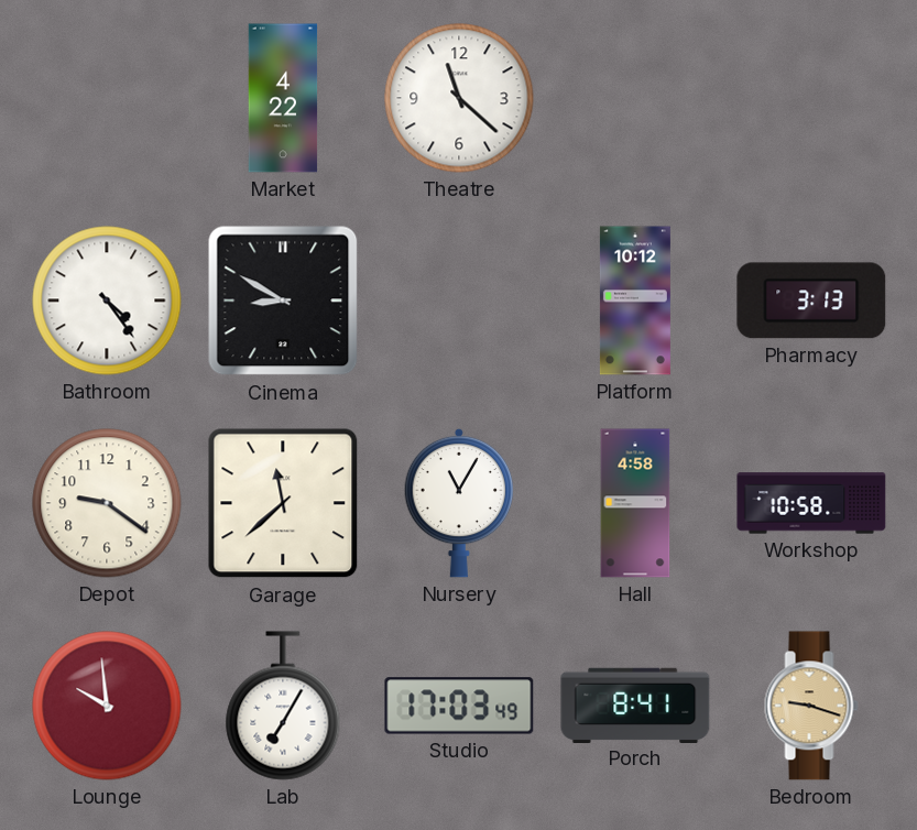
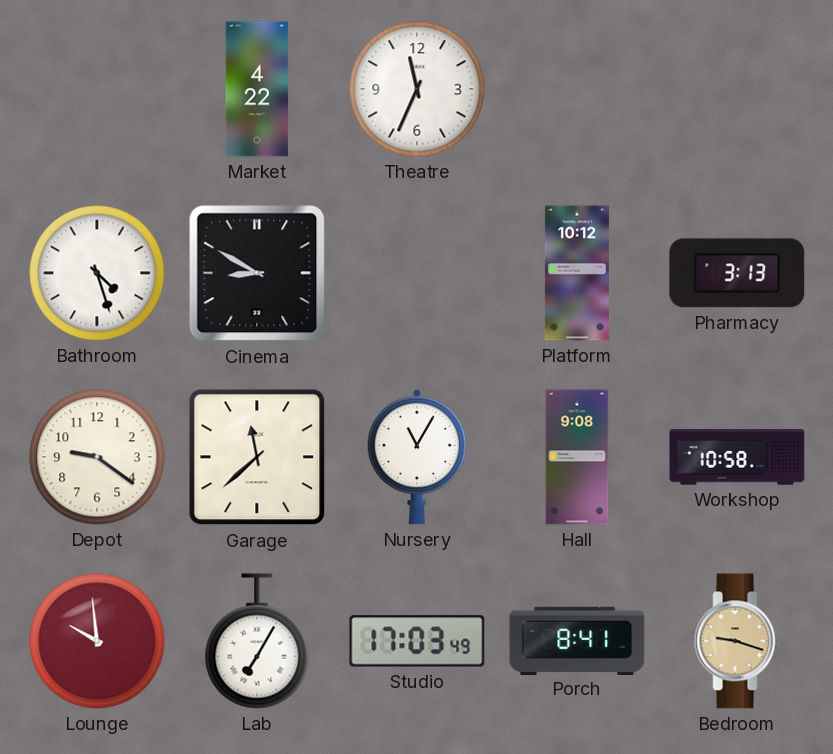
Theatre: 11:22 -> 11:34 (417, 89)
Bathroom: 4:24 -> 4:27 (97, 273)
Hall: 4:58 -> 9:08 (577, 457)
